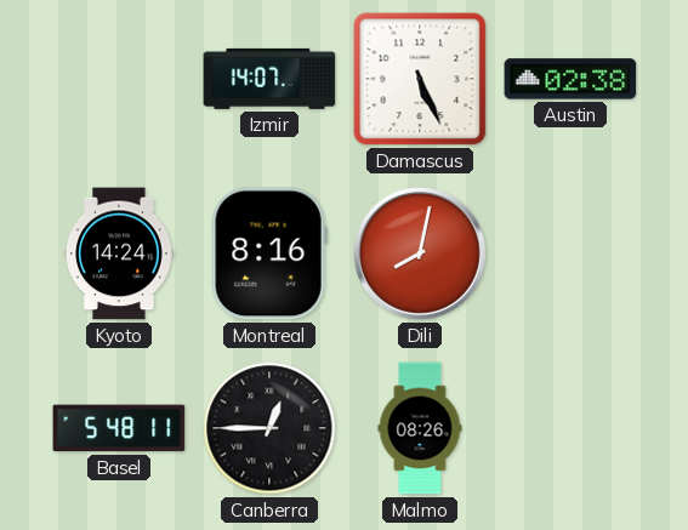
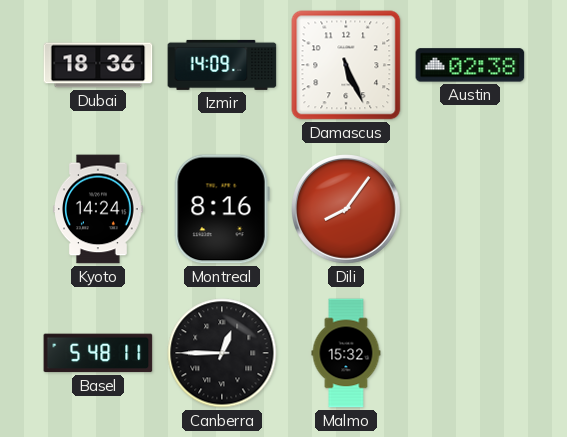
Dubai: none -> 18:36 (98, 65)
Izmir: 14:07 -> 14:09 (222, 65)
Dili: 8:02 -> 8:06 (347, 210)
Malmo: 08:26 -> 15:32 (346, 353)
